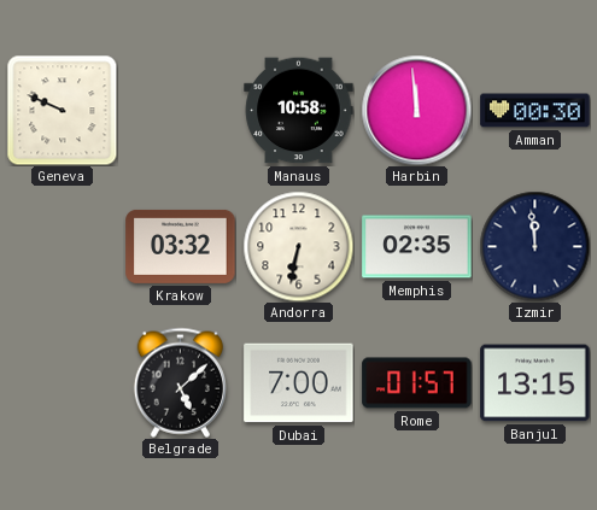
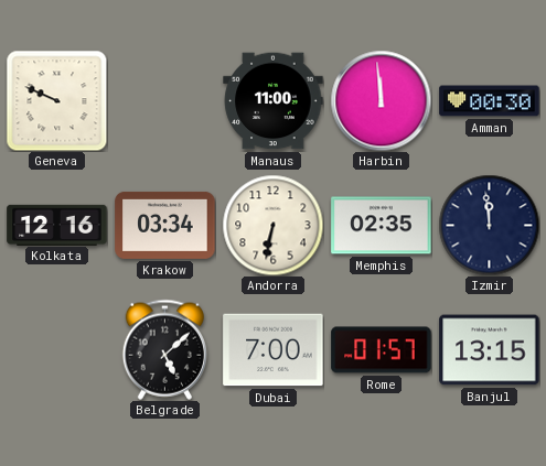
Manaus: 10:58 -> 11:00 (274, 101)
Kolkata: none -> 12:16 (57, 225)
Krakow: 03:32 -> 03:34 (165, 225)
